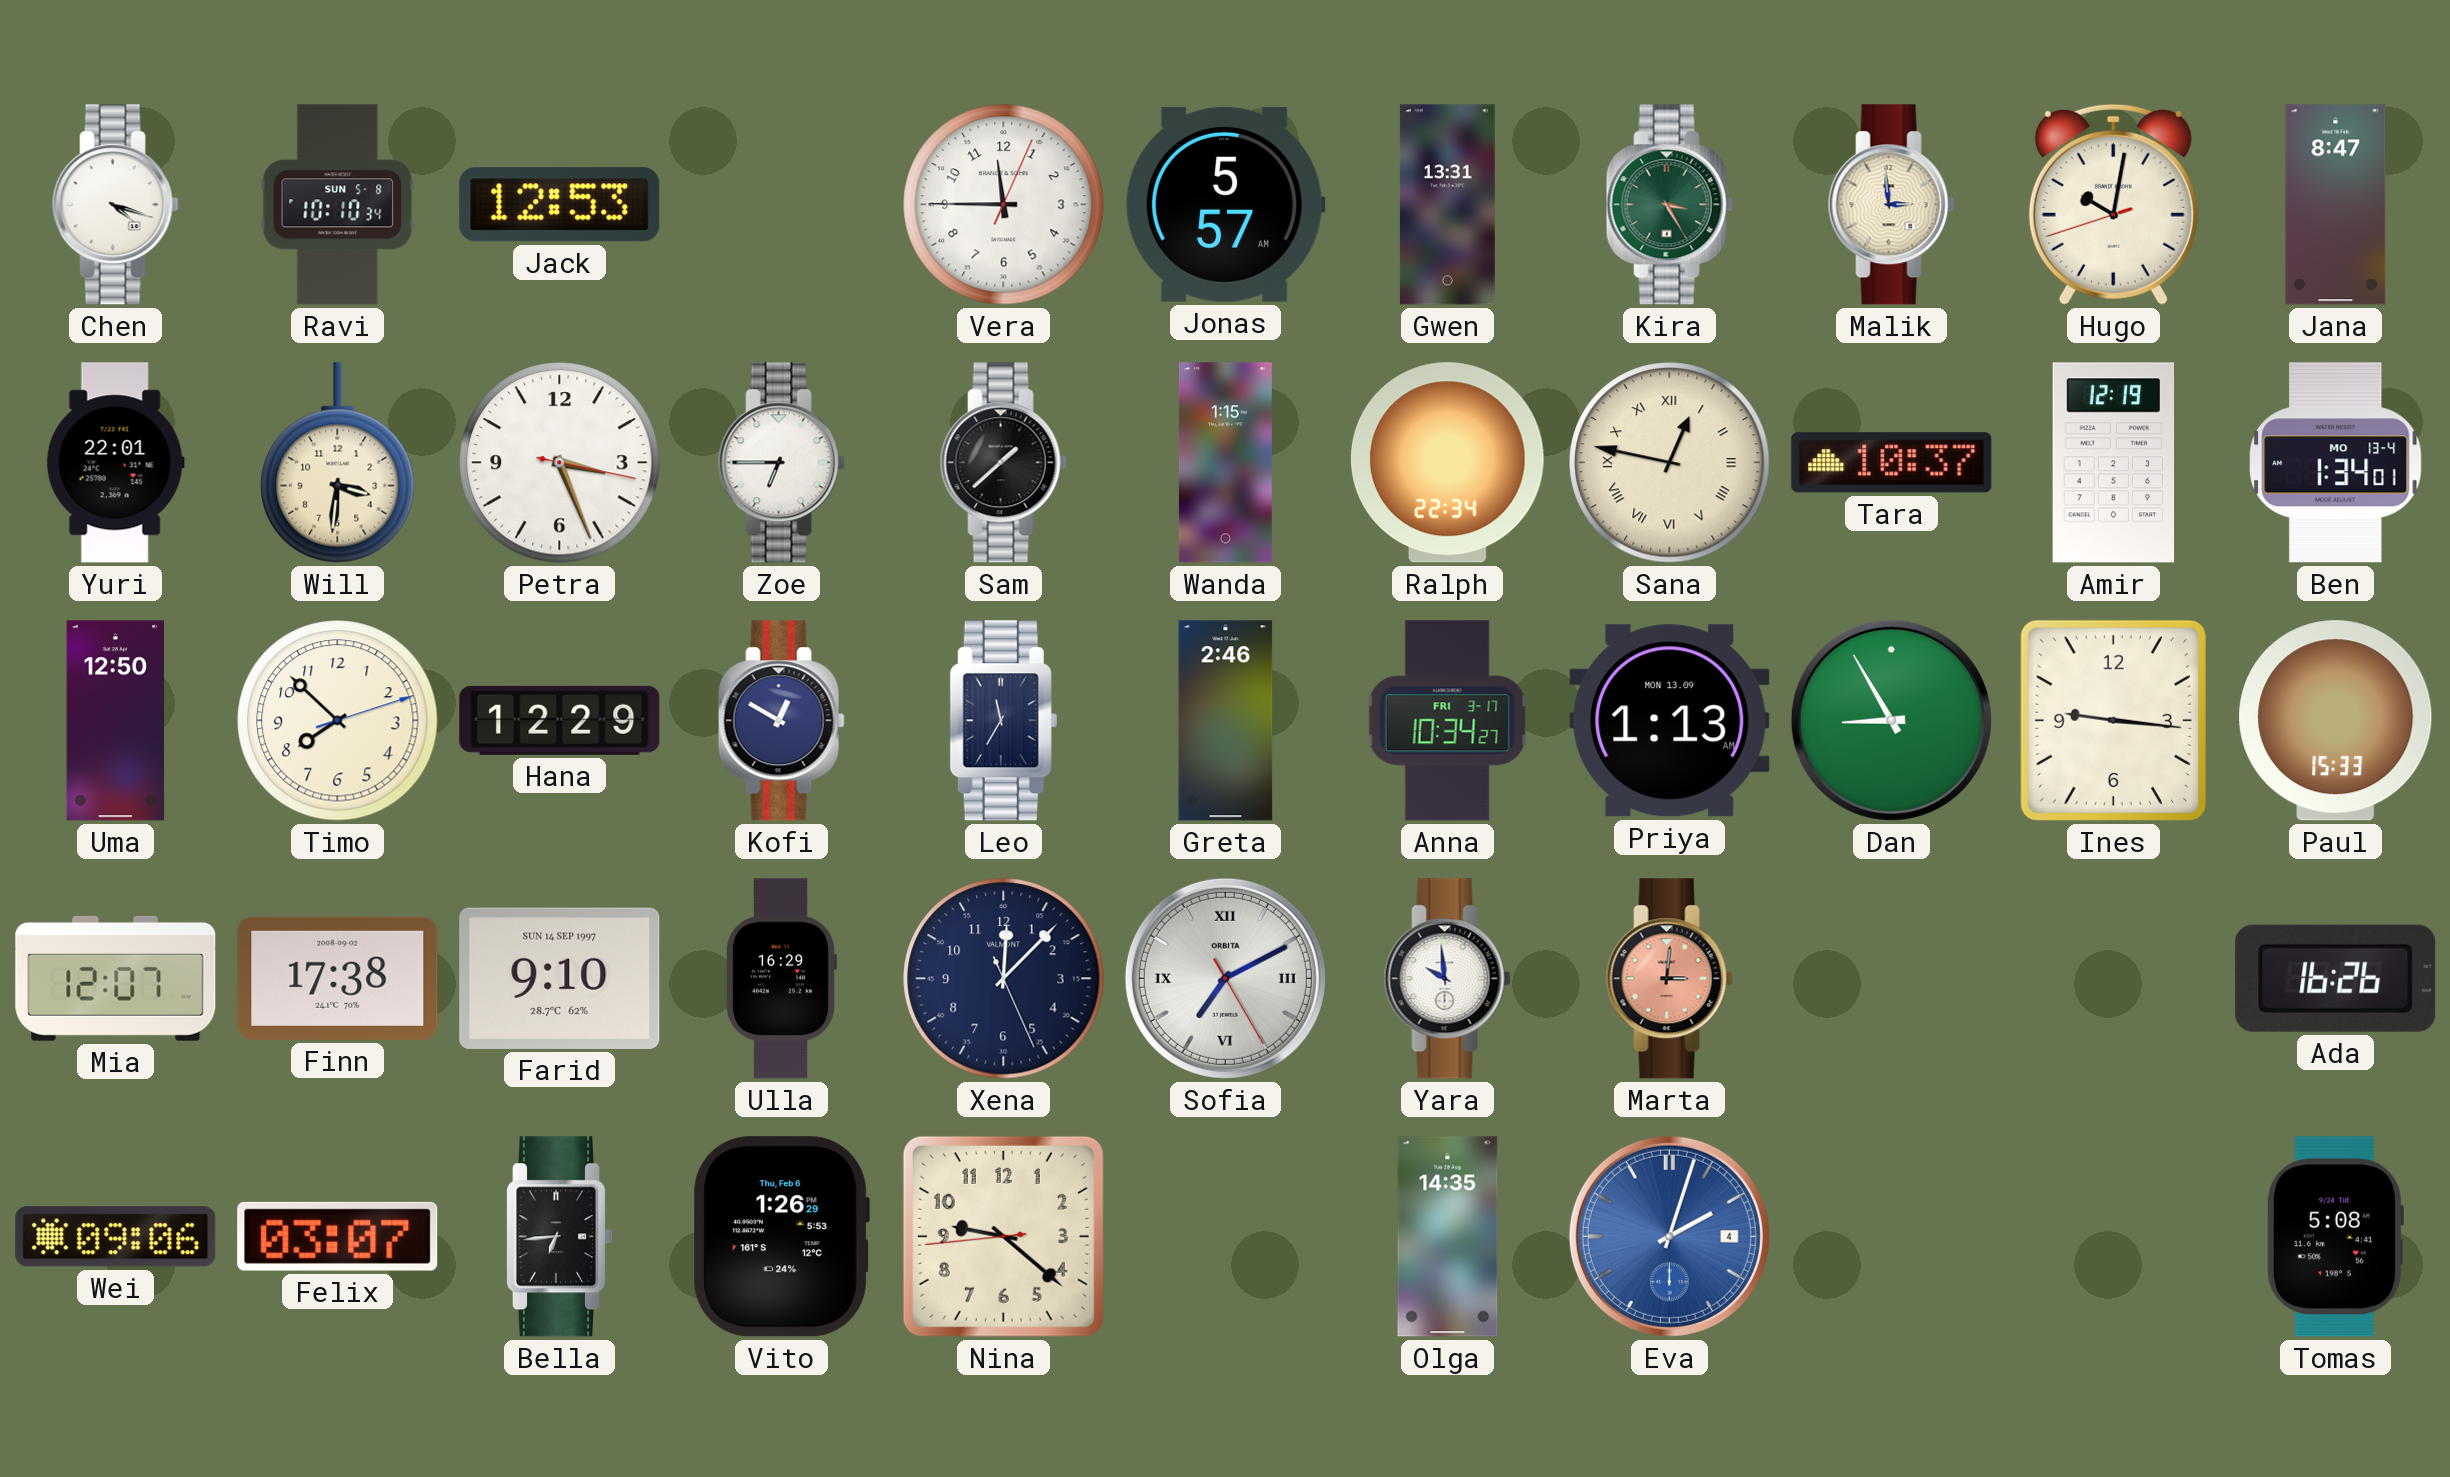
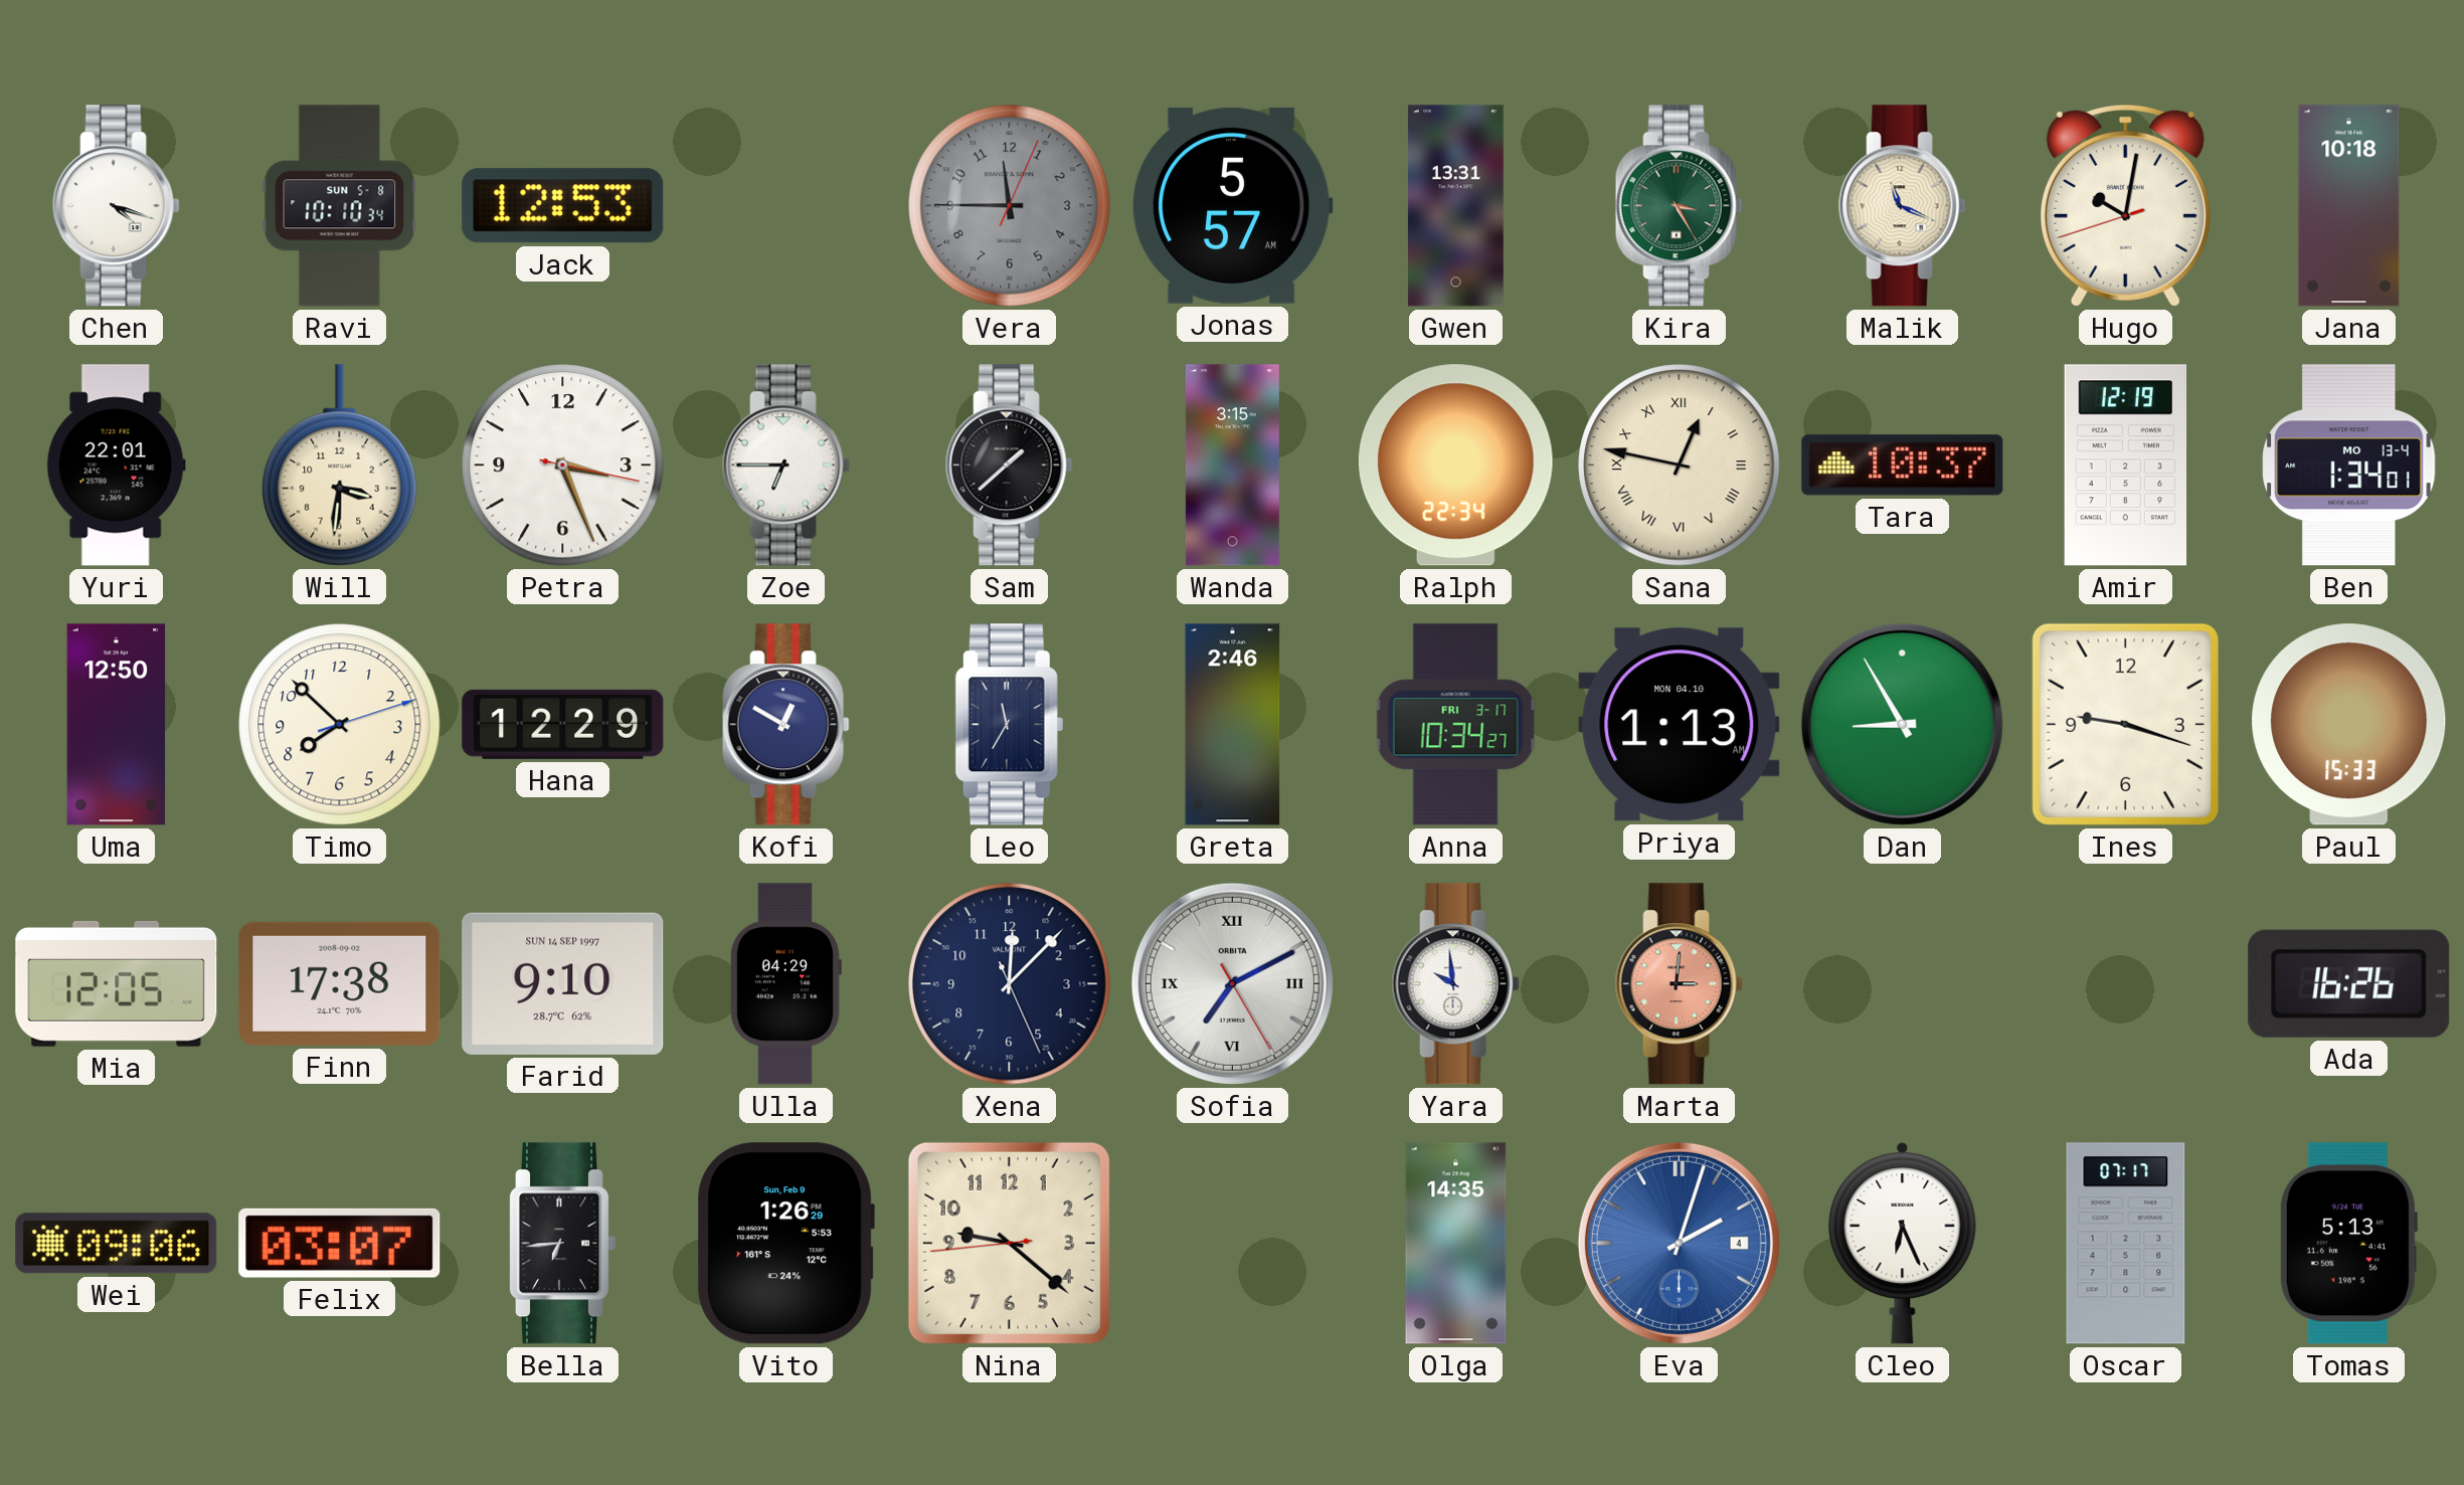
Vera dial: white -> grey (1010, 206)
Malik: 2:59 -> 11:19 (1902, 206)
Jana: 8:47 -> 10:18 (2349, 206)
Wanda: 1:15 -> 3:15 (1232, 466)
Priya date: MON 13.09 -> MON 04.10 (1680, 725)
Ines: 9:16 -> 9:18 (2125, 724)
Mia: 12:07 -> 12:05 (117, 983)
Ulla: 16:29 -> 04:29 (785, 984)
Vito date: Thu, Feb 6 -> Sun, Feb 9 (785, 1244)
Cleo: none -> 6:26 (1903, 1243)
Oscar: none -> 07:17 (2126, 1244)
Tomas: 5:08 -> 5:13 (2348, 1244)
